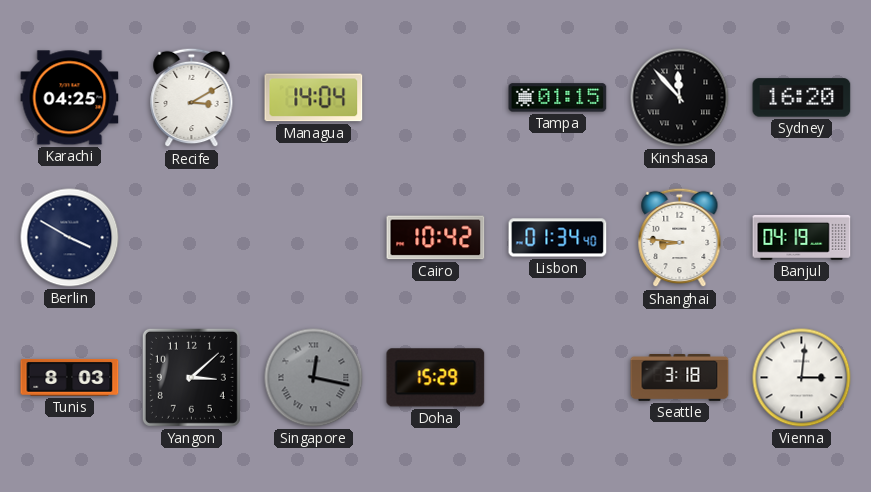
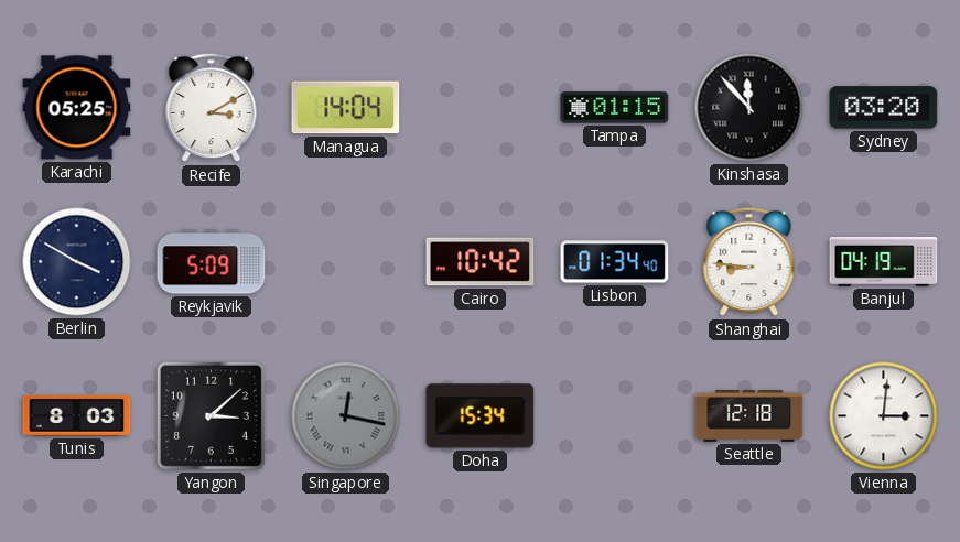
Karachi: 04:25 -> 05:25 (77, 108)
Sydney: 16:20 -> 03:20 (884, 108)
Reykjavik: none -> 5:09 (212, 262)
Doha: 15:29 -> 15:34 (481, 416)
Seattle: 3:18 -> 12:18 (749, 416)
